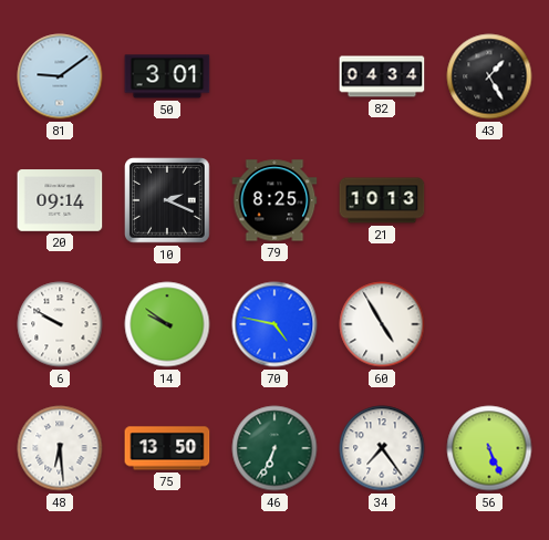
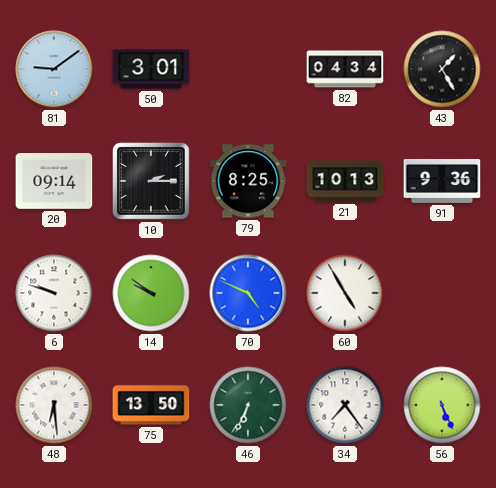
10: 2:19 -> 2:15 (152, 182)
91: none -> 9:36 (442, 181)
6: 9:50 -> 9:48 (54, 293)
70: 4:47 -> 4:49 (248, 293)
